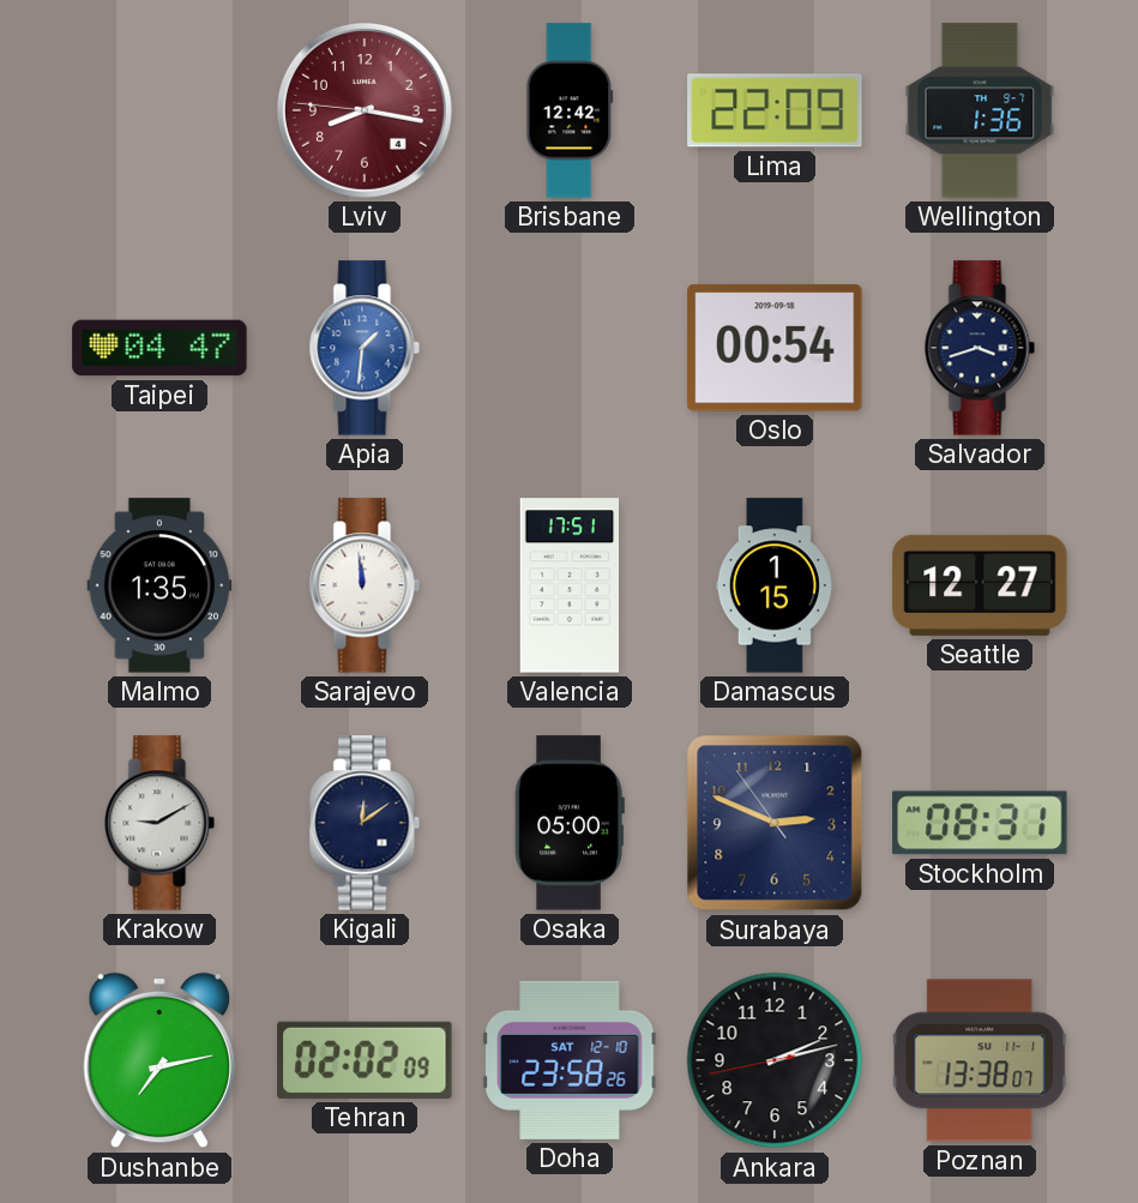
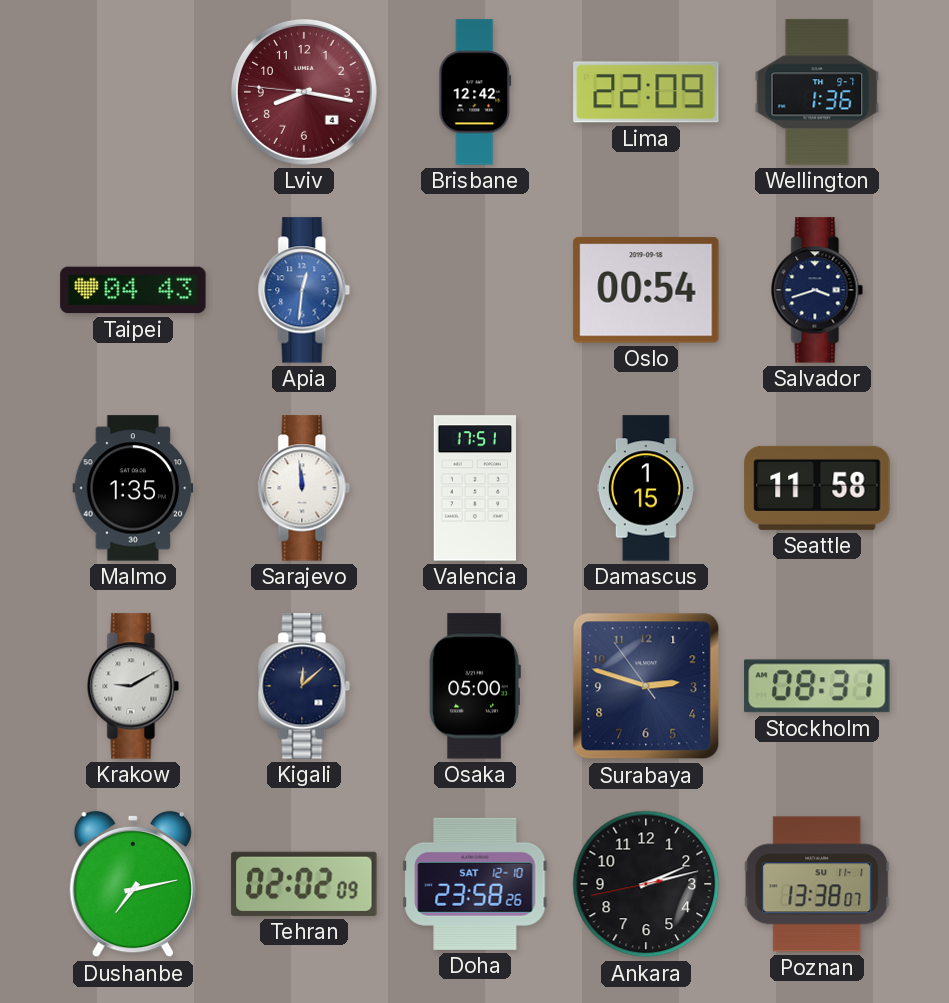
Taipei: 04:47 -> 04:43 (133, 290)
Apia: 1:31 -> 12:31 (304, 290)
Seattle: 12:27 -> 11:58 (817, 488)
Kigali: 12:09 -> 12:08 (304, 686)
Surabaya: 2:48 -> 2:47 (646, 686)
